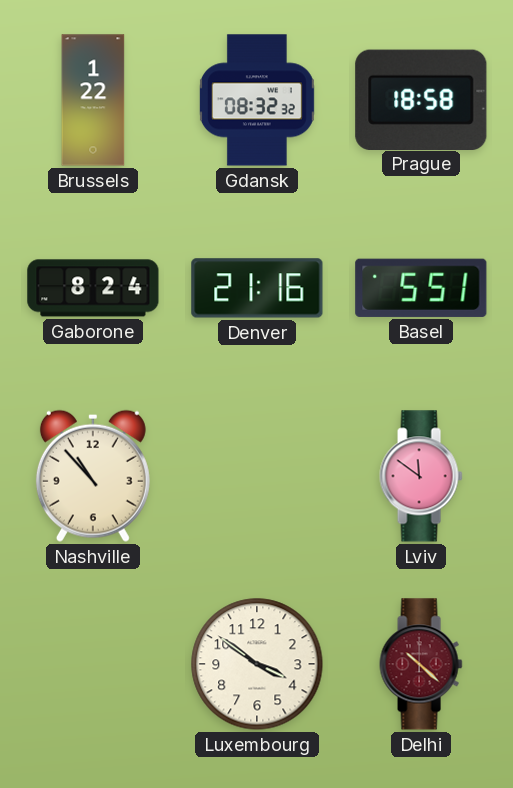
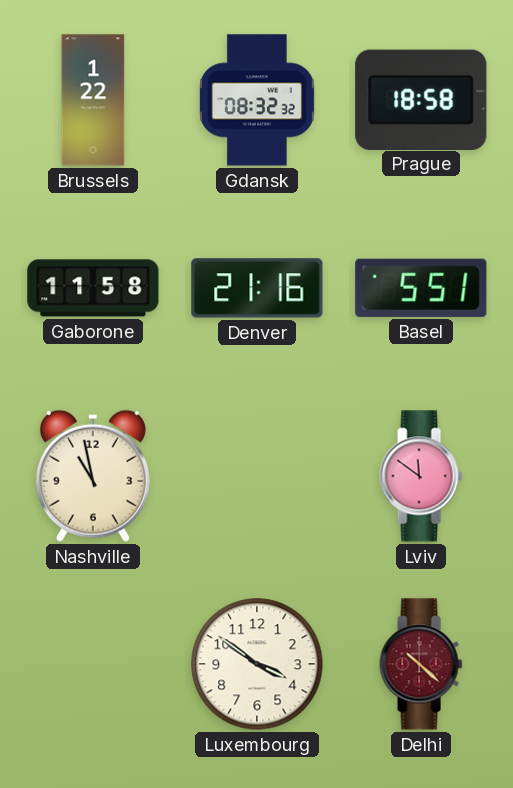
Gaborone: 8:24 -> 11:58 (93, 288)
Nashville: 10:53 -> 10:58 (93, 476)
